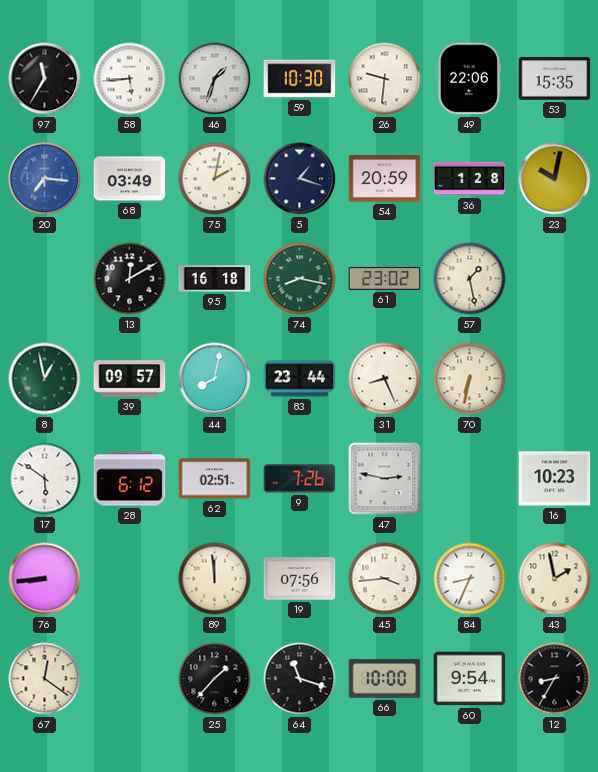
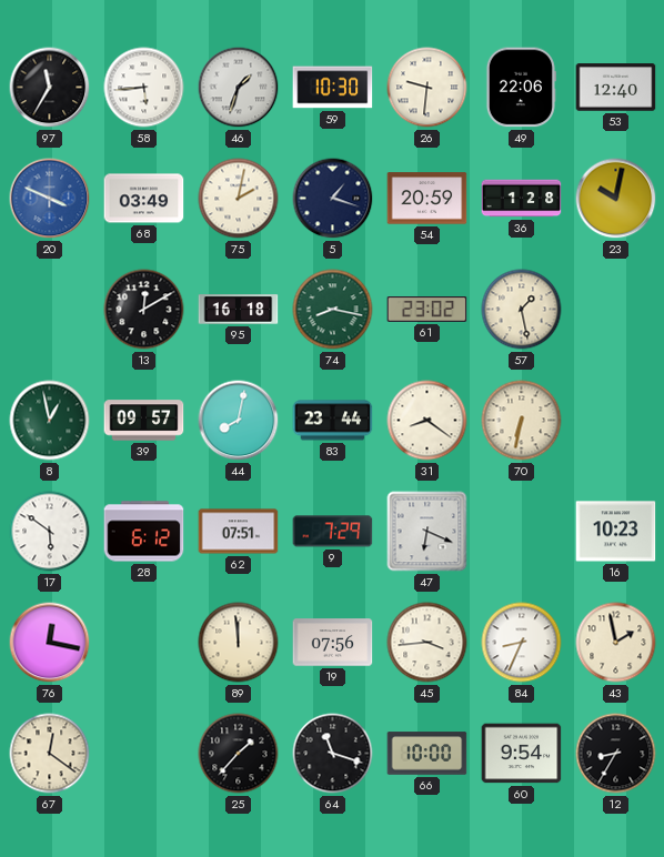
53: 15:35 -> 12:40 (616, 88)
20: 7:16 -> 3:49 (50, 199)
31: 8:26 -> 8:21 (427, 421)
62: 02:51 -> 07:51 (239, 532)
9: 7:26 -> 7:29 (333, 532)
47: 2:47 -> 6:19 (427, 532)
76: 8:44 -> 12:17 (50, 643)
